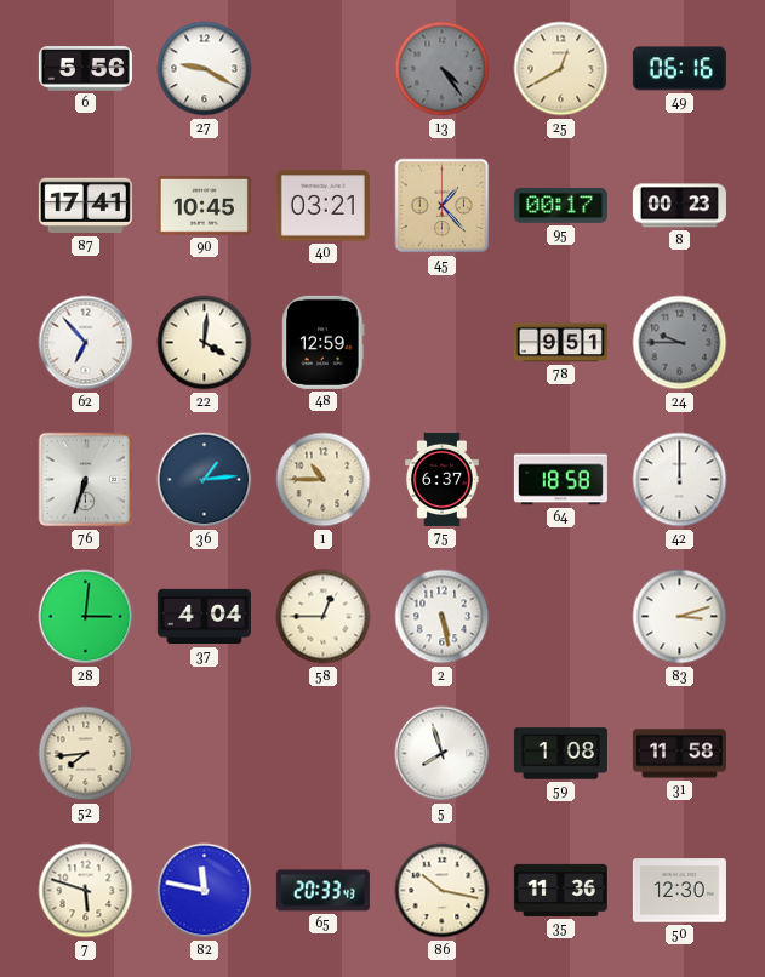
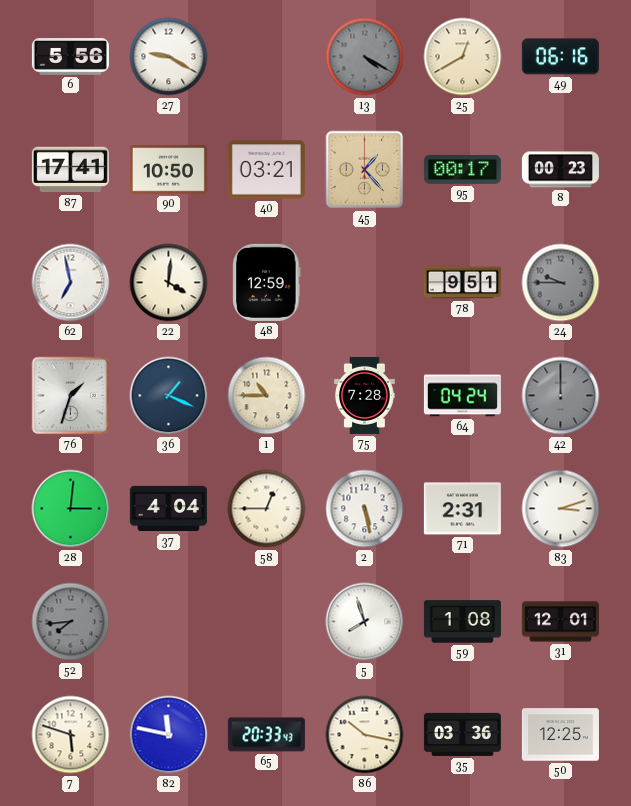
13: 4:24 -> 4:20 (365, 57)
90: 10:45 -> 10:50 (168, 170)
62: 6:53 -> 6:58 (71, 283)
76: 6:33 -> 1:33 (71, 396)
36: 1:14 -> 1:19 (169, 396)
75: 6:37 -> 7:28 (365, 395)
64: 18:58 -> 04:24 (462, 396)
42 dial: white -> grey (561, 396)
71: none -> 2:31 (462, 509)
52 dial: cream -> grey (71, 622)
31: 11:58 -> 12:01 (560, 622)
35: 11:36 -> 03:36 (462, 734)
50: 12:30 -> 12:25 (560, 735)
